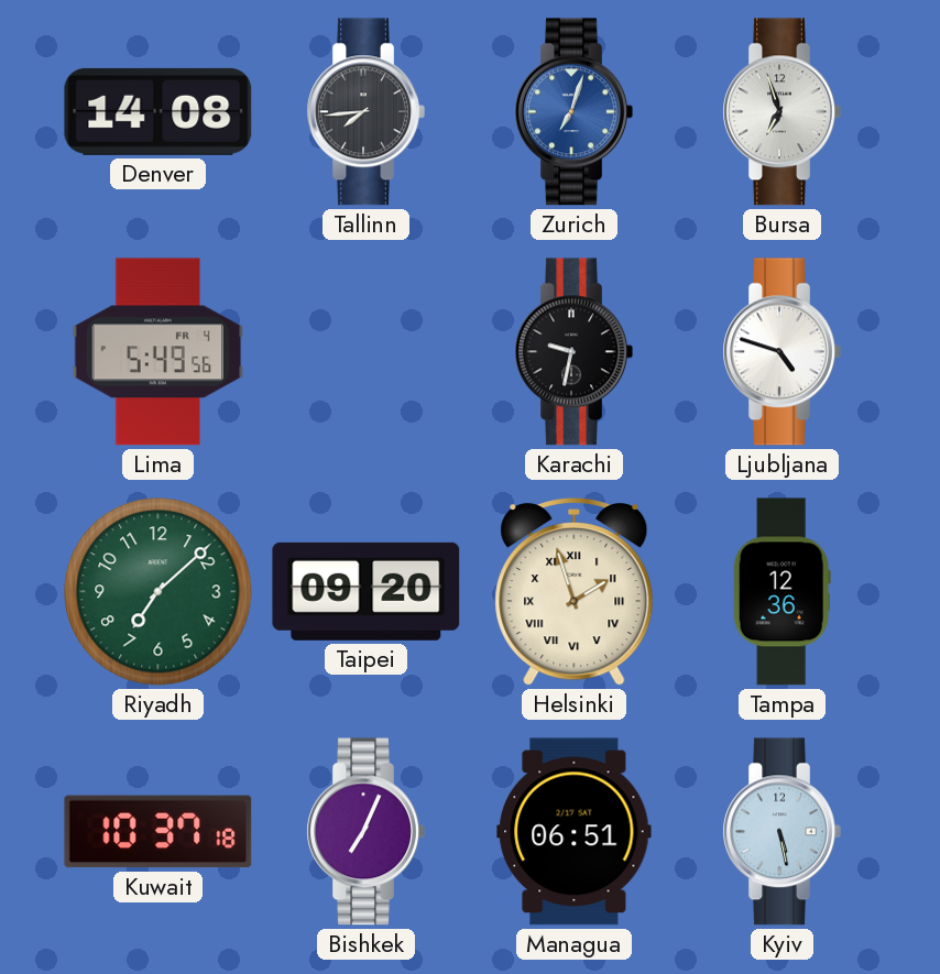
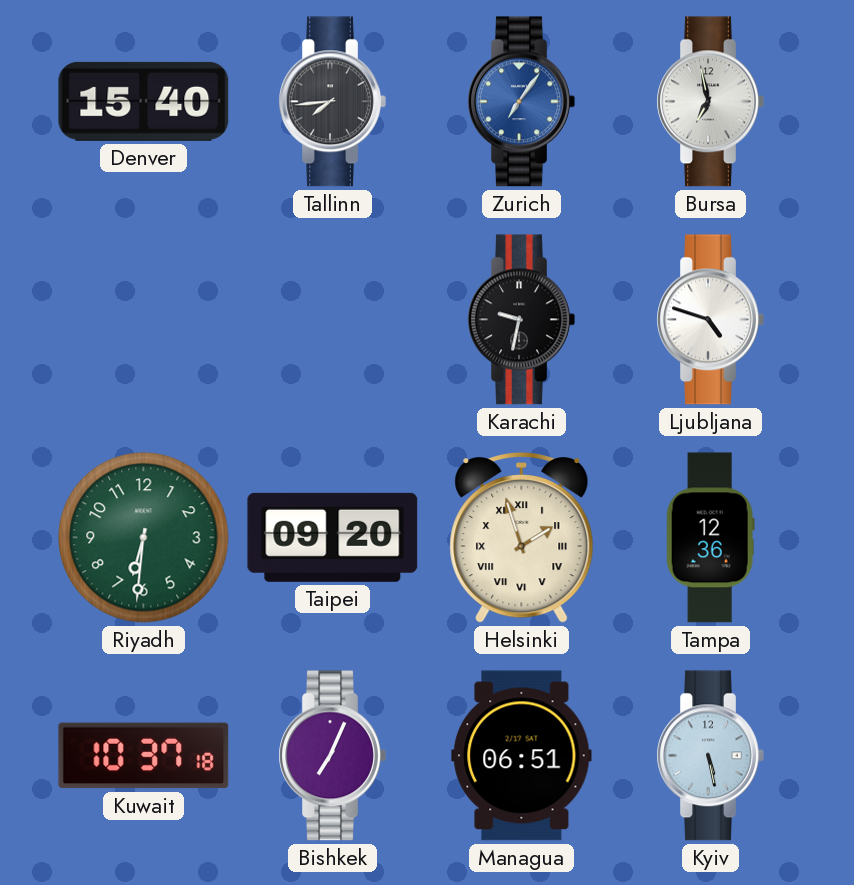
Denver: 14:08 -> 15:40 (144, 101)
Zurich: 7:03 -> 7:06 (521, 102)
Bursa: 6:57 -> 6:58 (710, 102)
Lima: 5:49 -> none (159, 352)
Riyadh: 7:08 -> 6:31 (144, 538)
